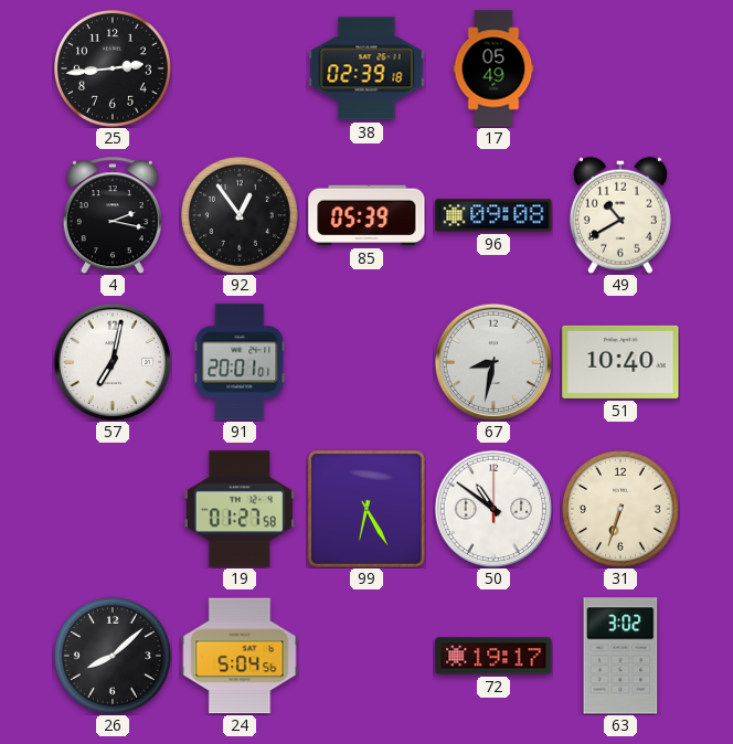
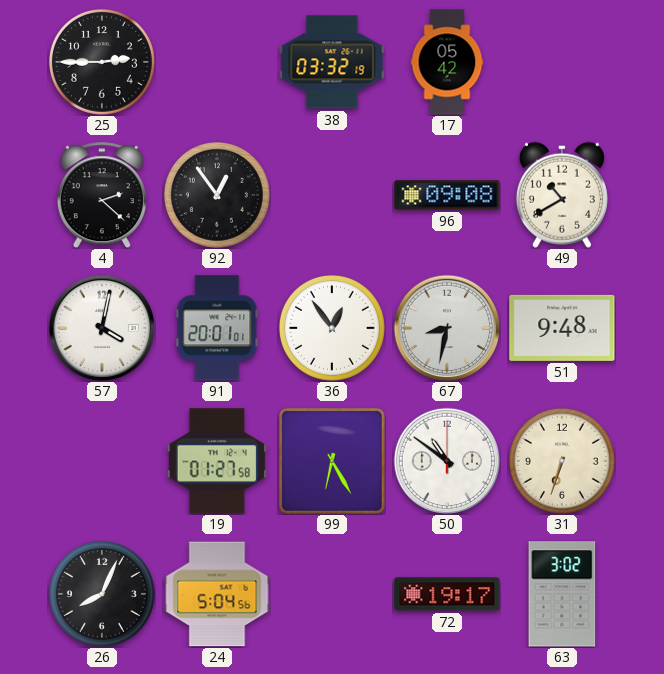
25: 2:44 -> 2:45 (102, 62)
38: 02:39 -> 03:32 (332, 62)
17: 05:49 -> 05:42 (447, 62)
4: 2:17 -> 2:22 (102, 195)
85: 05:39 -> none (366, 215)
57: 7:02 -> 4:02 (101, 327)
36: none -> 12:54 (332, 328)
51: 10:40 -> 9:48 (562, 328)
26: 8:08 -> 8:04 (102, 594)
